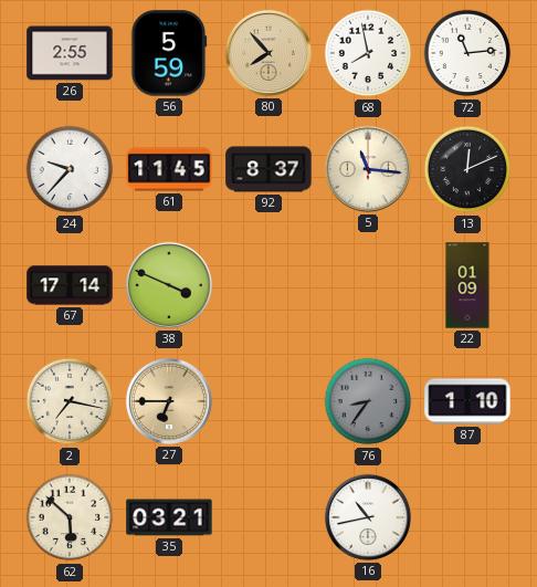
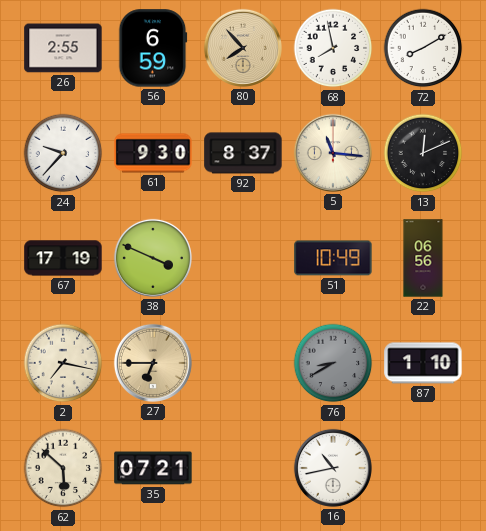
56: 5:59 -> 6:59 (153, 48)
72: 11:14 -> 8:10 (423, 48)
61: 11:45 -> 9:30 (153, 153)
67: 17:14 -> 17:19 (63, 258)
51: none -> 10:49 (333, 258)
22: 01:09 -> 06:56 (423, 258)
76: 8:36 -> 8:40 (333, 363)
35: 03:21 -> 07:21 (153, 468)
